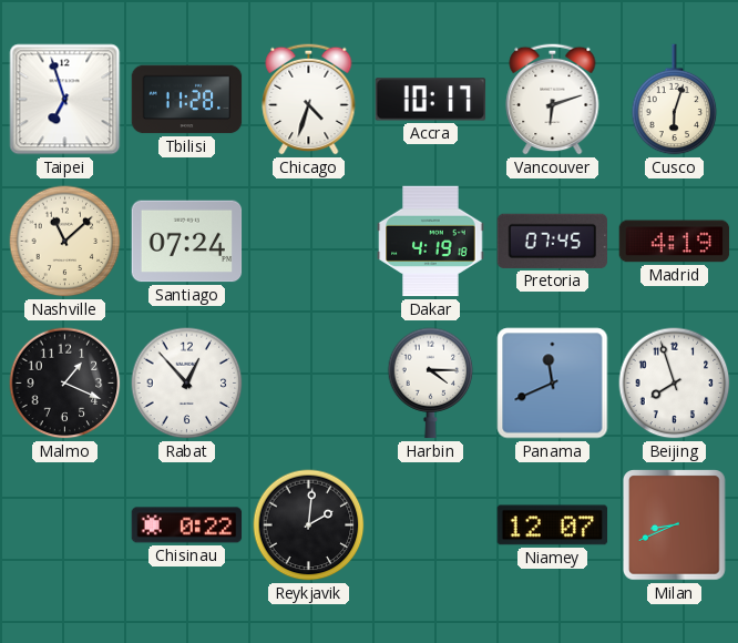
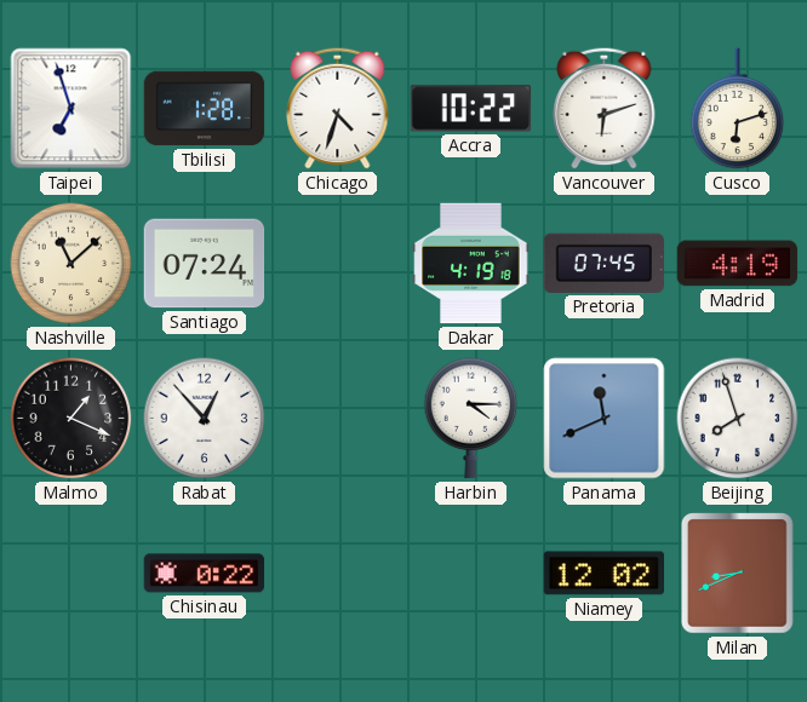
Tbilisi: 11:28 -> 1:28 (205, 109)
Accra: 10:17 -> 10:22 (471, 109)
Cusco: 6:03 -> 6:12 (738, 109)
Reykjavik: 2:01 -> none (309, 525)
Niamey: 12:07 -> 12:02 (605, 574)
